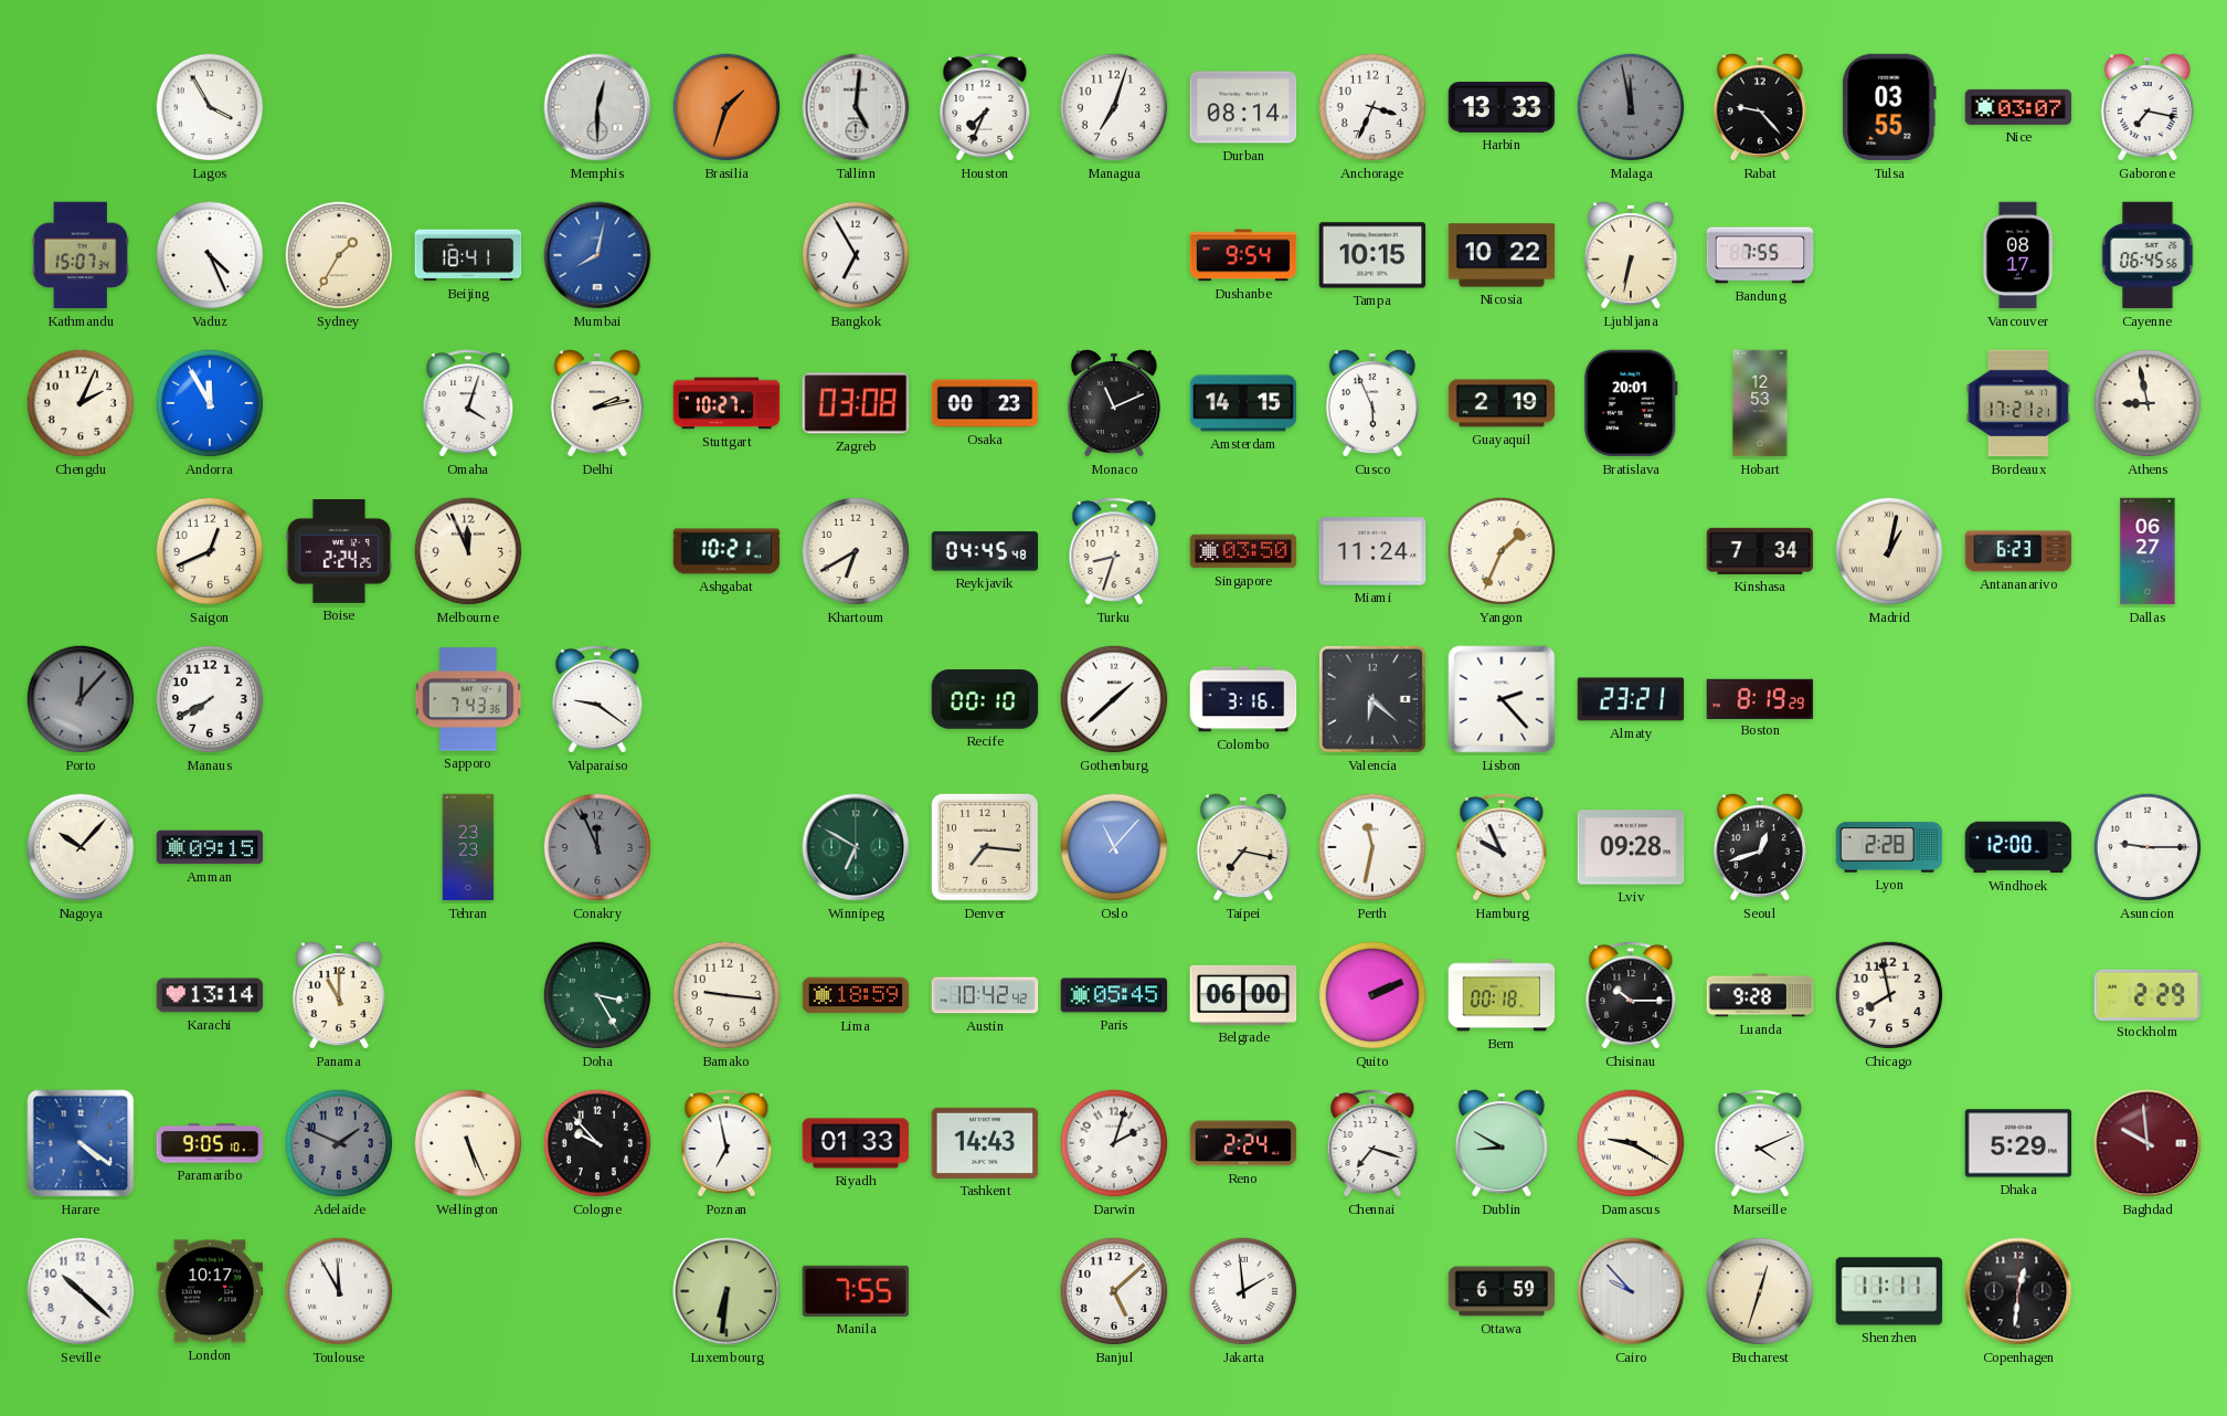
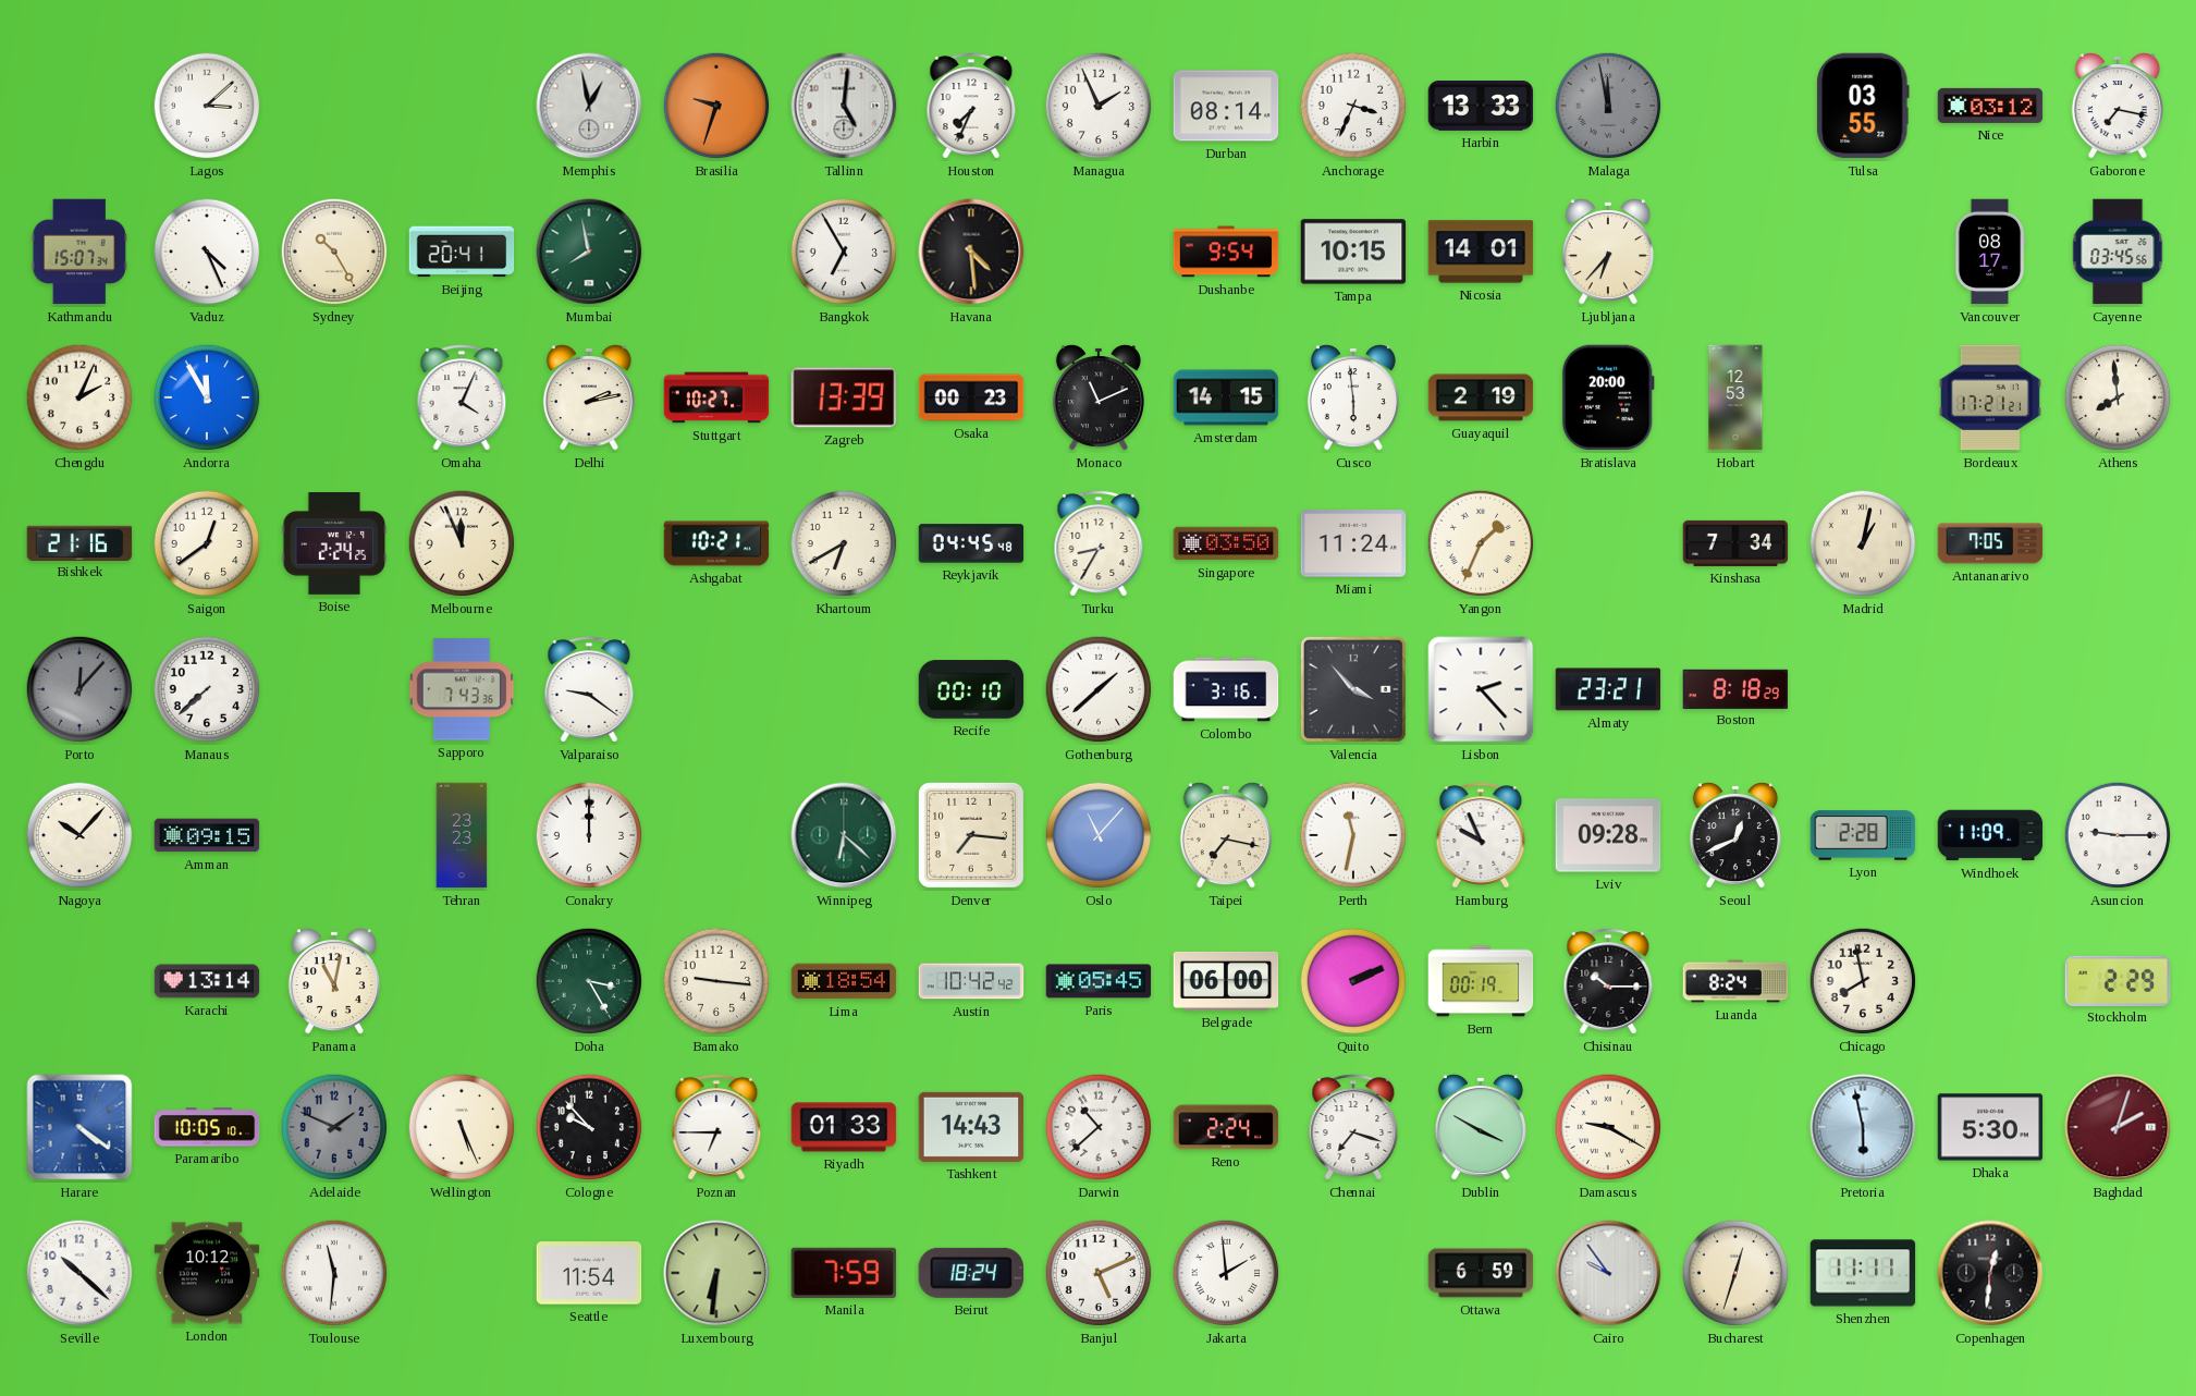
Lagos: 3:55 -> 3:08 (207, 106)
Memphis: 12:30 -> 12:58 (589, 106)
Brasilia: 1:33 -> 9:33 (716, 106)
Managua: 7:03 -> 1:56 (1099, 106)
Rabat: 9:23 -> none (1760, 108)
Nice: 03:07 -> 03:12 (1990, 106)
Sydney: 1:35 -> 10:25 (334, 252)
Beijing: 18:41 -> 20:41 (462, 252)
Mumbai: 8:02 -> 7:58 (589, 252)
Mumbai dial: blue -> green (589, 252)
Havana: none -> 4:29 (971, 252)
Nicosia: 10:22 -> 14:01 (1481, 252)
Ljubljana: 6:32 -> 6:37 (1608, 253)
Bandung: 7:55 -> none (1760, 255)
Cayenne: 06:45 -> 03:45 (2118, 252)
Omaha: 4:03 -> 4:04 (462, 397)
Zagreb: 03:08 -> 13:39 (844, 397)
Cusco: 5:56 -> 5:59 (1353, 399)
Bratislava: 20:01 -> 20:00 (1608, 397)
Athens: 8:58 -> 7:59 (2118, 397)
Bishkek: none -> 21:16 (79, 542)
Saigon: 12:41 -> 12:39 (207, 543)
Turku: 8:33 -> 8:35 (1099, 543)
Antananarivo: 6:23 -> 7:05 (1990, 543)
Dallas: 06:27 -> none (2148, 551)
Manaus: 7:40 -> 7:38 (207, 689)
Valencia: 6:22 -> 3:53 (1353, 689)
Boston: 8:19 -> 8:18 (1735, 688)
Conakry: 11:56 -> 12:00 (589, 835)
Conakry dial: grey -> white (589, 835)
Winnipeg: 6:50 -> 6:22 (844, 835)
Seoul: 12:42 -> 12:41 (1735, 836)
Windhoek: 12:00 -> 11:09 (1990, 835)
Panama: 11:00 -> 11:02 (334, 982)
Lima: 18:59 -> 18:54 (844, 981)
Bern: 00:18 -> 00:19 (1481, 981)
Luanda: 9:28 -> 8:24 (1735, 981)
Paramaribo: 9:05 -> 10:05 (207, 1127)
Poznan: 6:58 -> 6:45 (716, 1127)
Darwin: 2:03 -> 10:38 (1099, 1127)
Dublin: 8:50 -> 3:50 (1481, 1128)
Marseille: 4:11 -> none (1760, 1143)
Pretoria: none -> 5:58 (1863, 1127)
Dhaka: 5:29 -> 5:30 (1990, 1127)
Baghdad: 9:59 -> 2:03 (2118, 1127)
London: 10:17 -> 10:12 (207, 1273)
Toulouse: 11:55 -> 11:31 (334, 1273)
Seattle: none -> 11:54 (589, 1273)
Manila: 7:55 -> 7:59 (844, 1273)
Beirut: none -> 18:24 (970, 1273)
Banjul: 5:08 -> 5:11 (1099, 1273)
Cairo: 9:53 -> 9:54 (1608, 1273)
